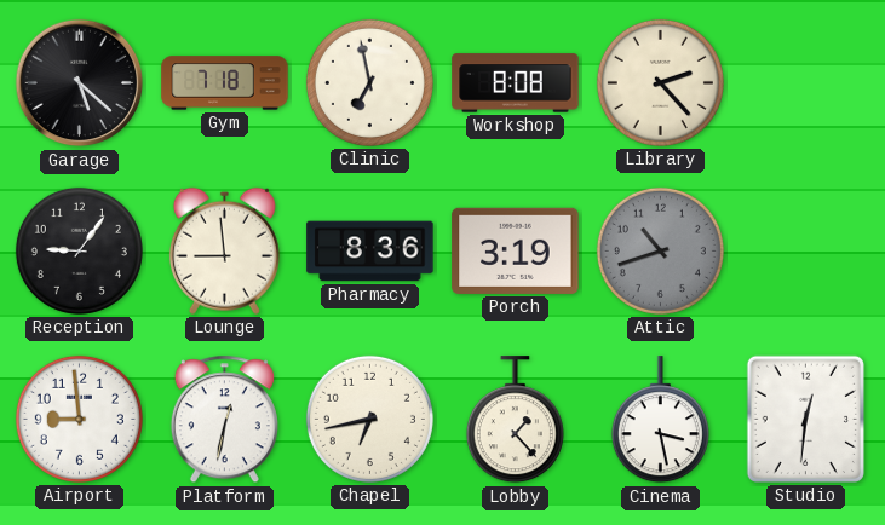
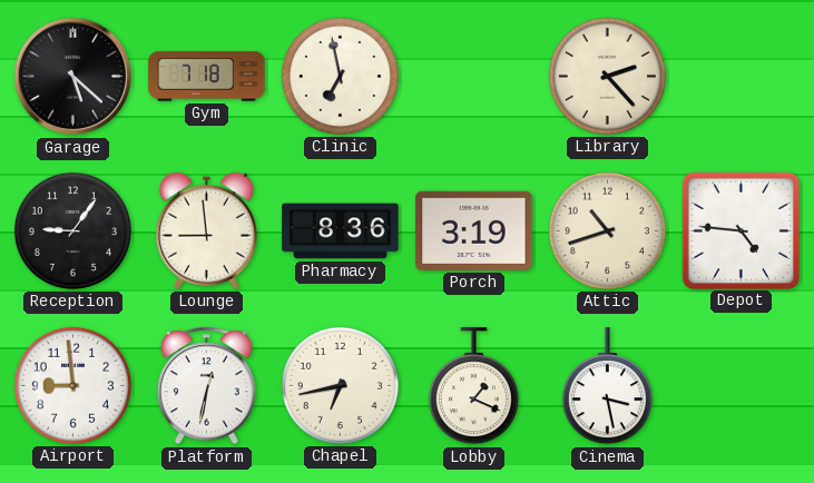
Workshop: 8:08 -> none (516, 83)
Attic dial: grey -> cream (607, 230)
Depot: none -> 4:46 (741, 230)
Lobby: 1:23 -> 1:19 (473, 386)
Studio: 12:31 -> none (805, 419)
